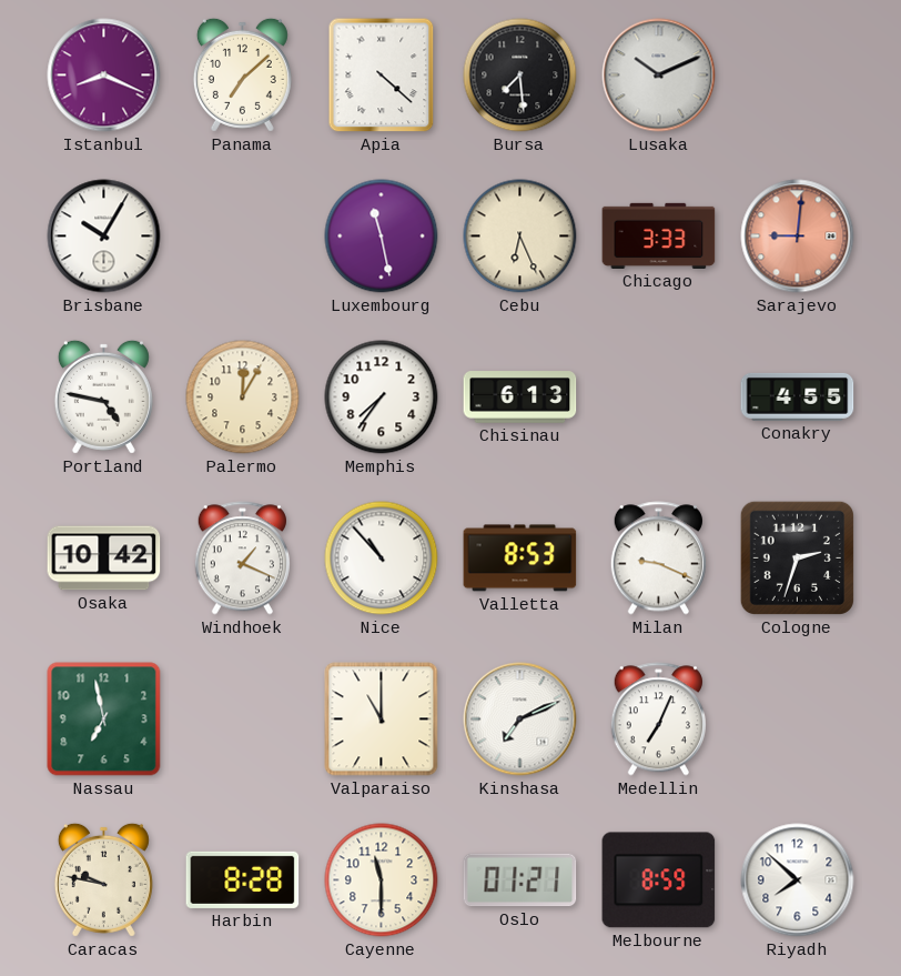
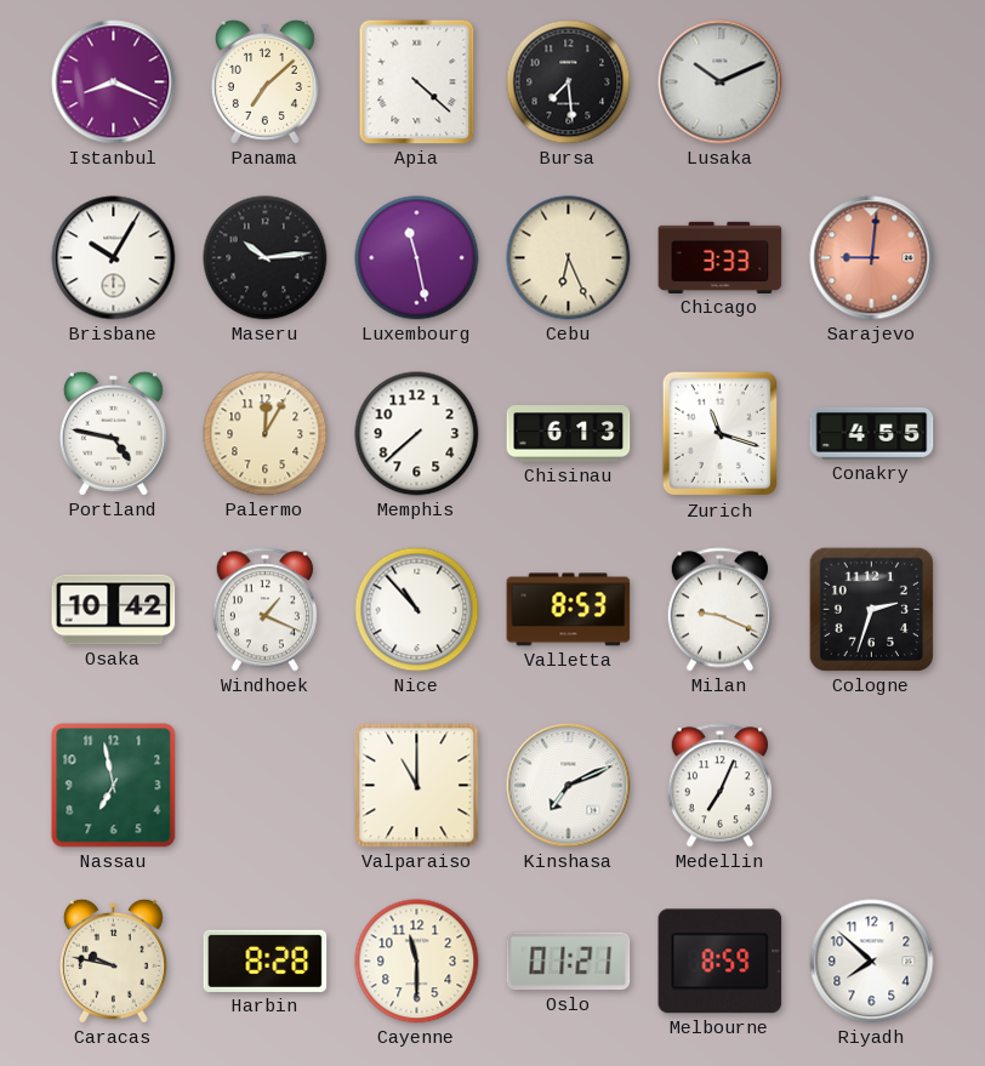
Maseru: none -> 10:14 (266, 258)
Memphis: 7:36 -> 7:38 (417, 434)
Zurich: none -> 11:18 (721, 434)
